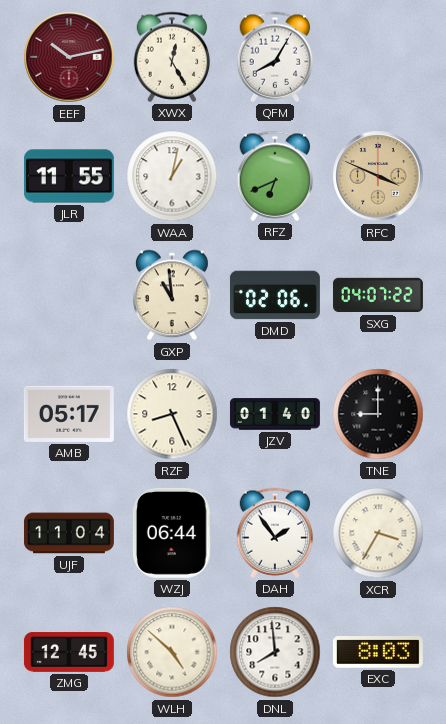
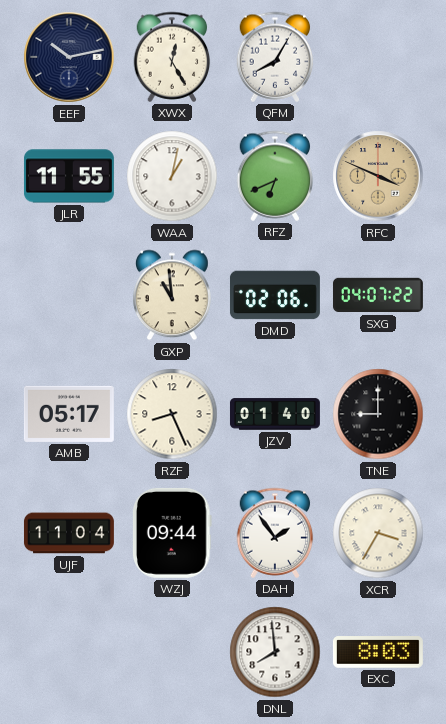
EEF dial: burgundy -> navy (69, 57)
WZJ: 06:44 -> 09:44 (173, 533)
ZMG: 12:45 -> none (69, 652)
WLH: 4:52 -> none (172, 652)
